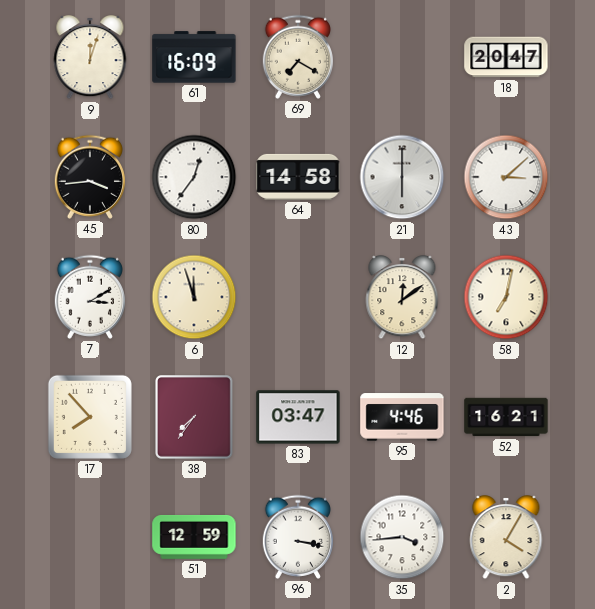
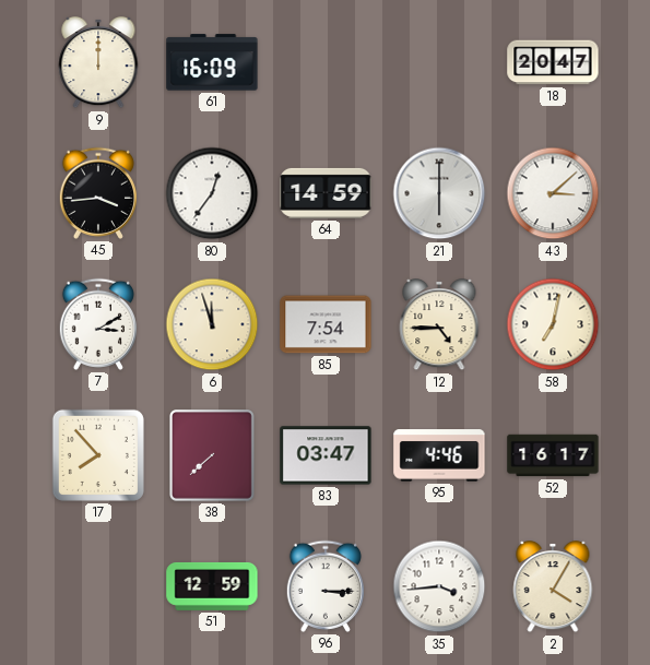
9: 12:03 -> 12:00 (98, 63)
69: 7:20 -> none (297, 57)
64: 14:58 -> 14:59 (326, 193)
85: none -> 7:54 (326, 324)
12: 12:09 -> 4:45 (439, 325)
38: 7:36 -> 7:38 (213, 456)
52: 16:21 -> 16:17 (553, 455)
96: 3:17 -> 3:15 (324, 586)
